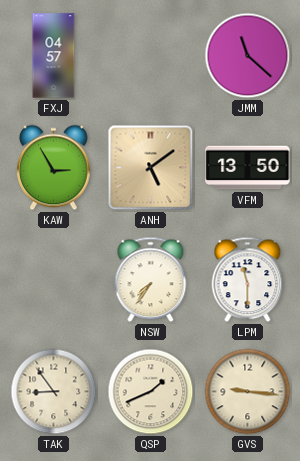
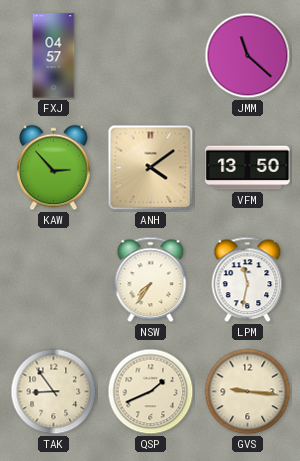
KAW: 2:55 -> 2:53 (54, 168)
ANH: 5:09 -> 4:09 (151, 168)
LPM: 11:30 -> 11:32 (248, 280)
